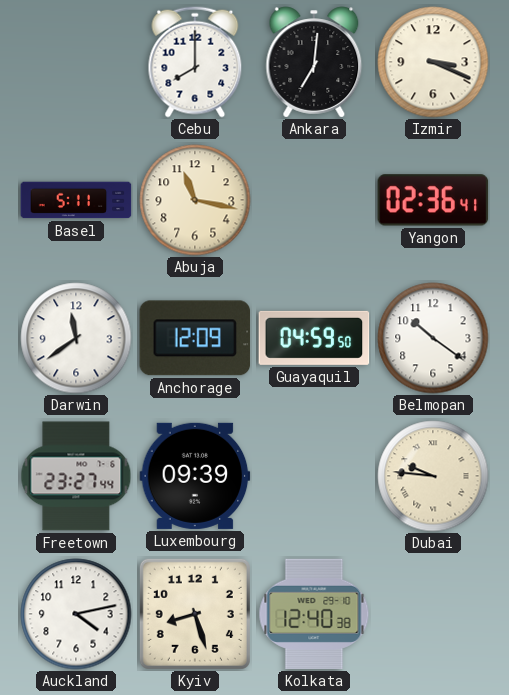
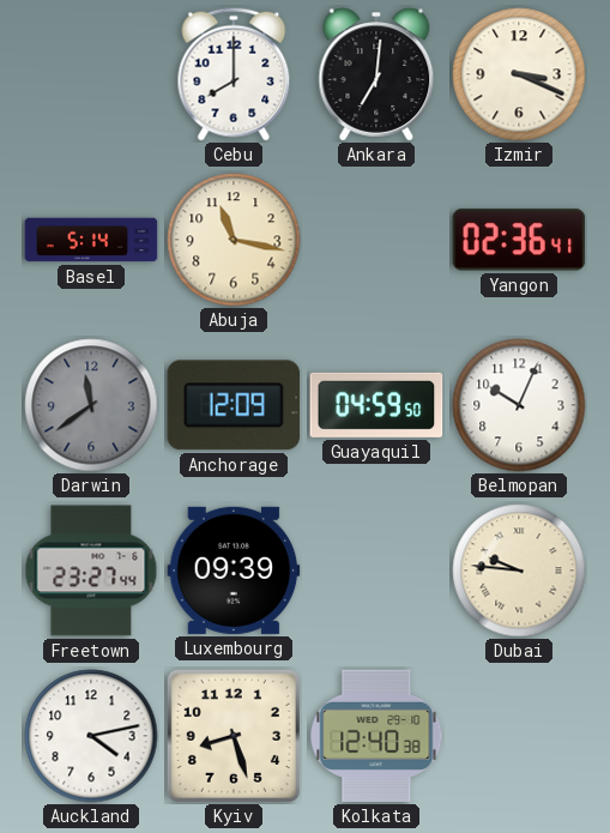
Basel: 5:11 -> 5:14 (91, 240)
Darwin dial: white -> grey (91, 405)
Belmopan: 10:21 -> 10:04 (519, 405)
